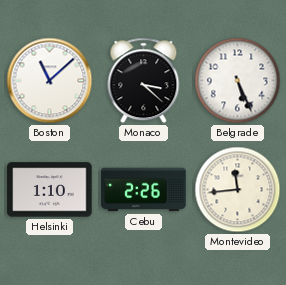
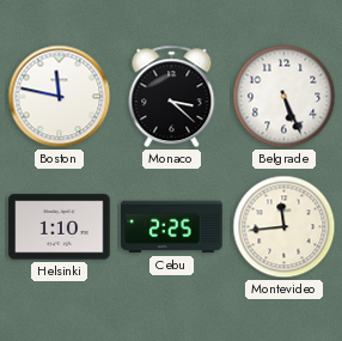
Boston: 11:08 -> 11:47 (60, 97)
Cebu: 2:26 -> 2:25 (172, 227)
